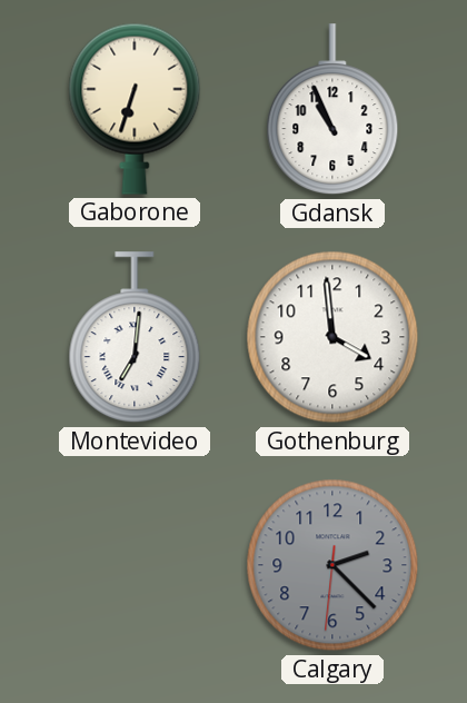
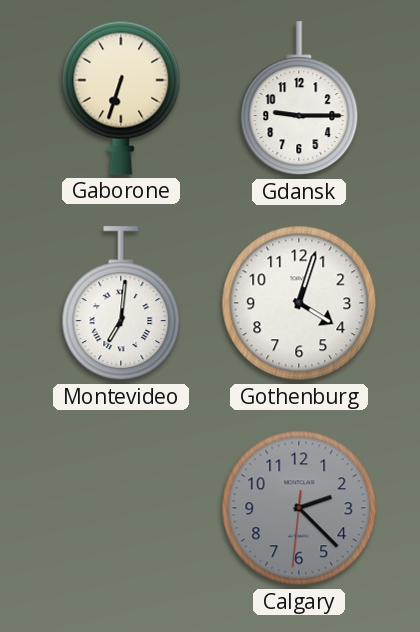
Gdansk: 10:56 -> 9:15 (299, 99)
Gothenburg: 3:59 -> 4:03 (299, 303)
